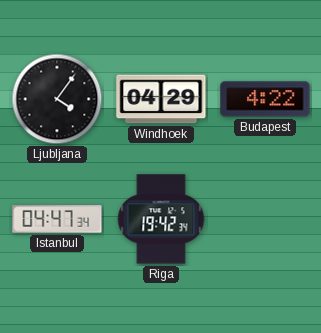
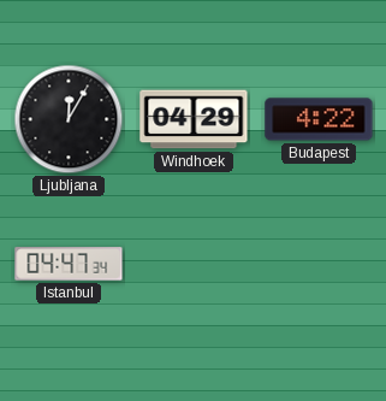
Ljubljana: 4:06 -> 12:05 (69, 119)
Riga: 19:42 -> none (161, 219)
